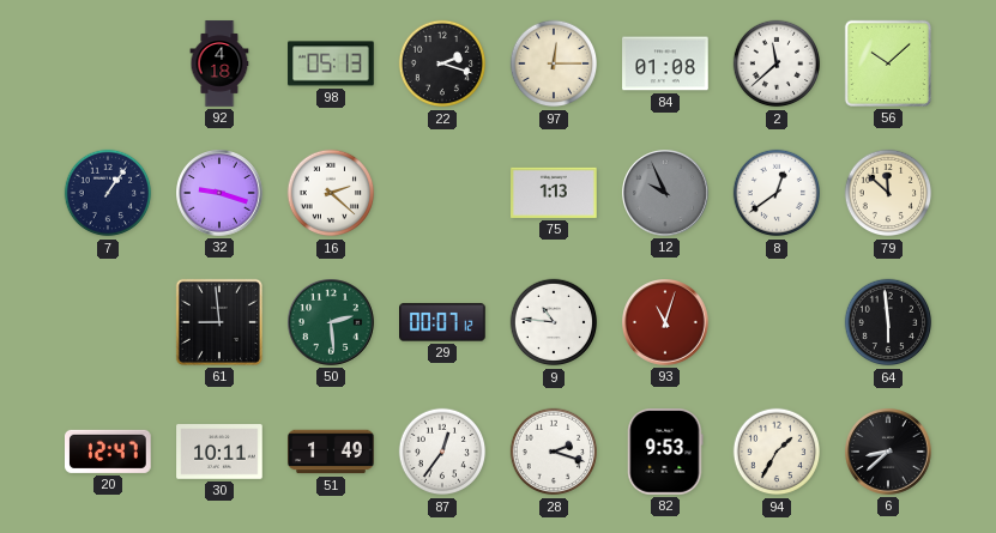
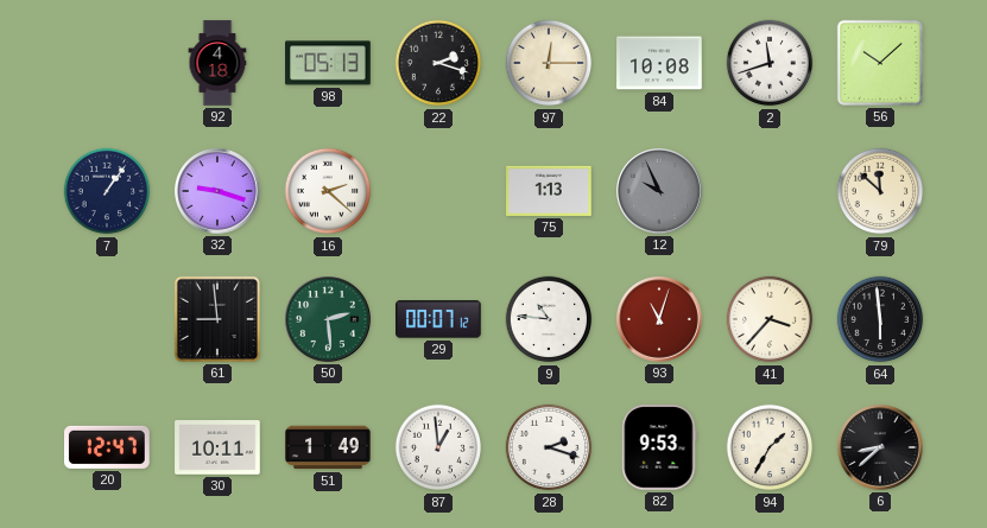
84: 01:08 -> 10:08 (659, 63)
2: 11:38 -> 11:42 (770, 63)
8: 12:39 -> none (777, 193)
41: none -> 3:37 (770, 319)
87: 12:36 -> 12:59 (438, 447)
